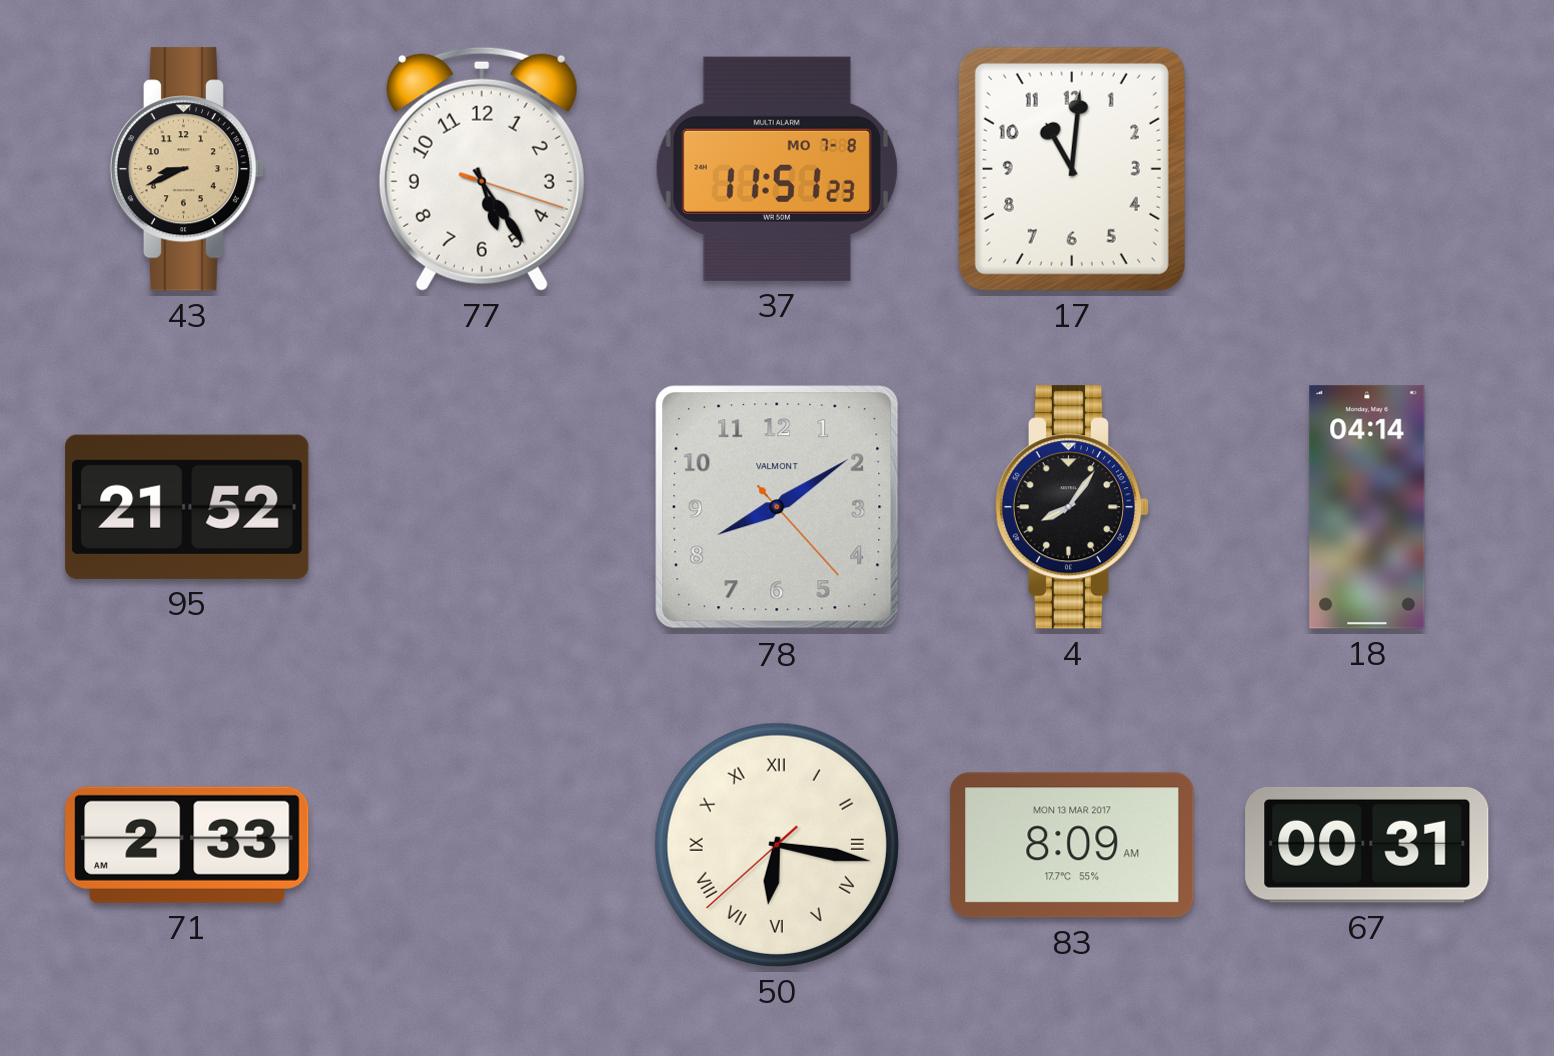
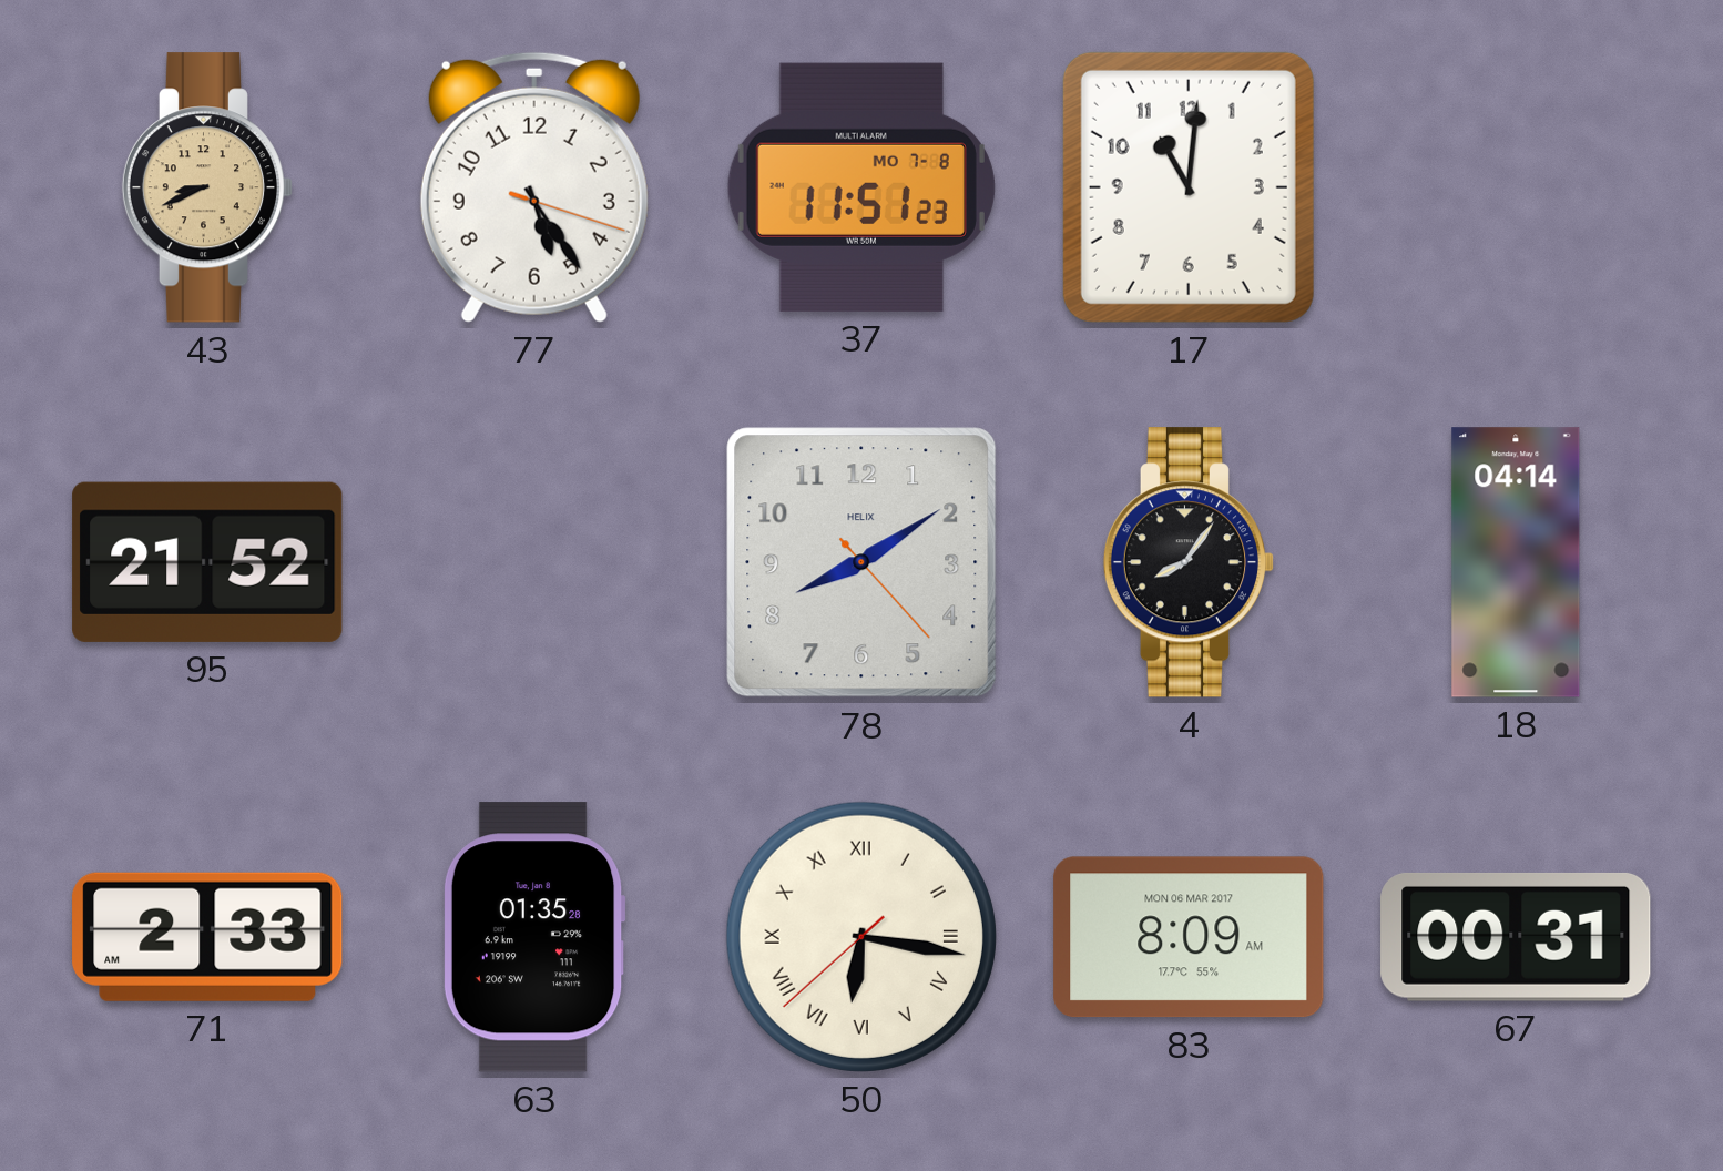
78 brand: VALMONT -> HELIX (861, 562)
63: none -> 01:35 (534, 937)
83 date: MON 13 MAR 2017 -> MON 06 MAR 2017 (1189, 937)
